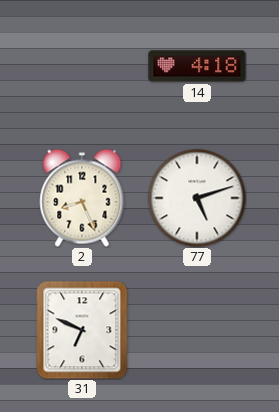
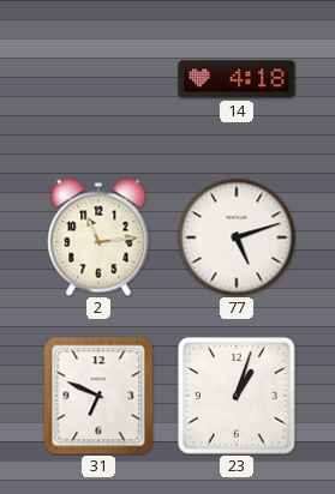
2: 8:26 -> 11:14 (98, 237)
23: none -> 1:03 (237, 396)
